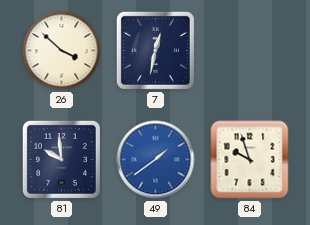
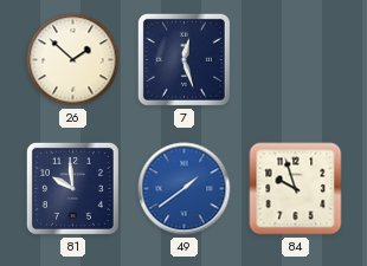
26: 3:52 -> 1:52 (73, 60)
7: 12:32 -> 12:27 (183, 59)
